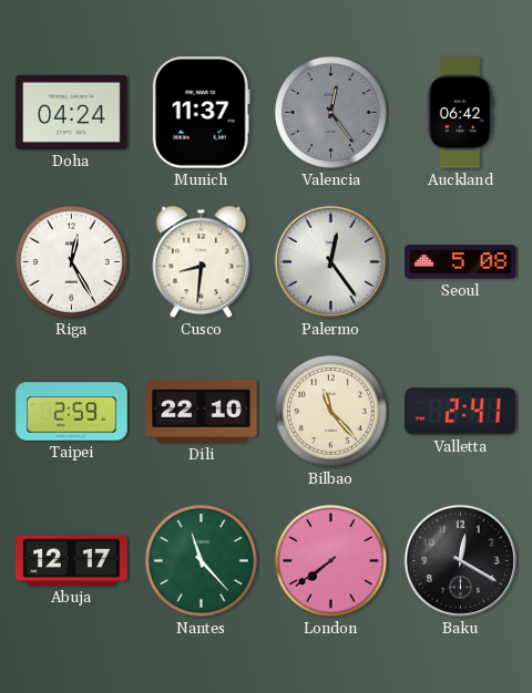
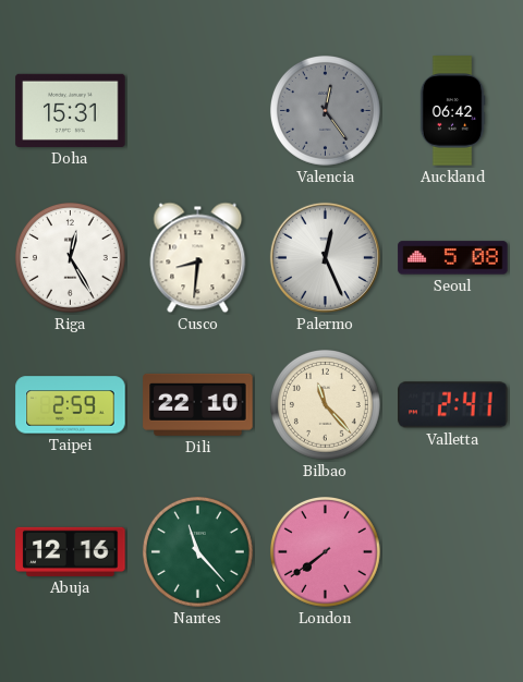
Doha: 04:24 -> 15:31 (71, 110)
Munich: 11:37 -> none (201, 113)
Palermo: 12:24 -> 12:26 (325, 257)
Abuja: 12:17 -> 12:16 (71, 551)
Baku: 12:20 -> none (460, 560)
